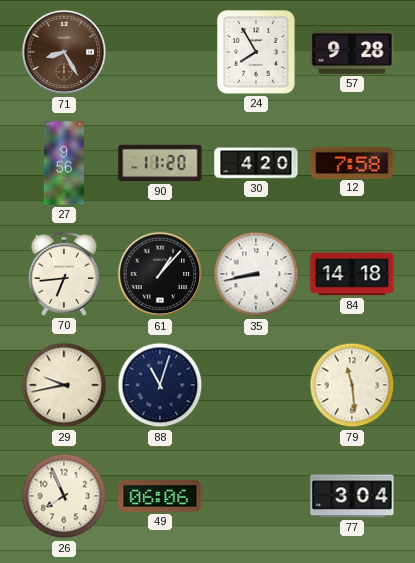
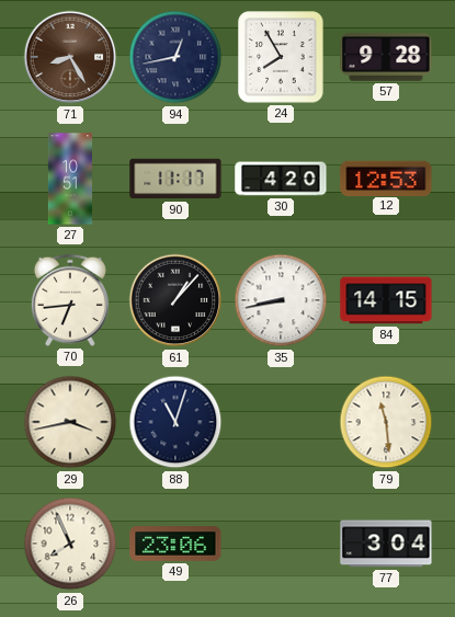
94: none -> 12:43 (175, 57)
27: 9:56 -> 10:51 (69, 179)
90: 11:20 -> 11:17 (175, 179)
12: 7:58 -> 12:53 (386, 178)
84: 14:18 -> 14:15 (386, 300)
29: 9:43 -> 3:43 (70, 422)
49: 06:06 -> 23:06 (175, 544)
